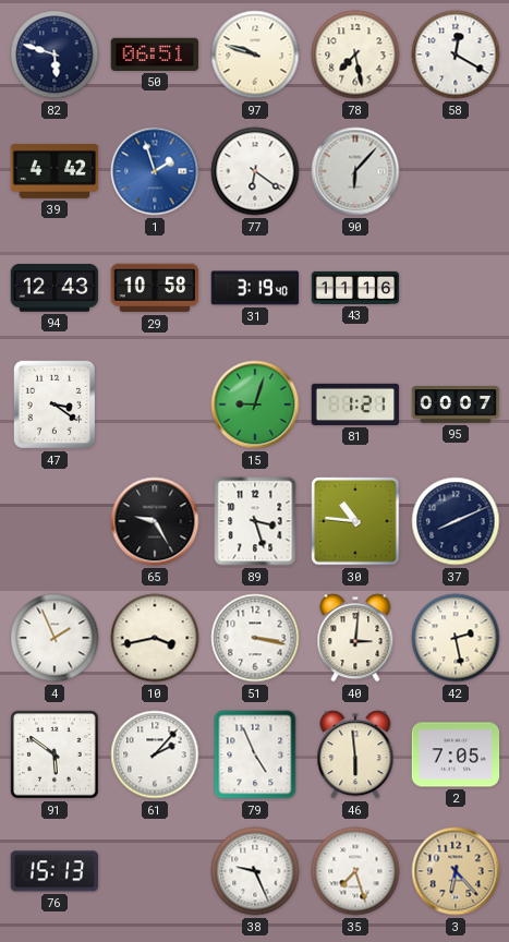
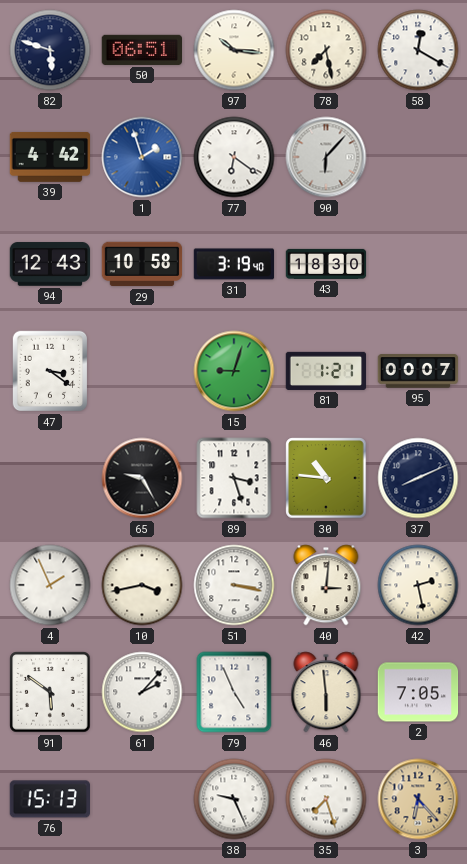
97: 9:48 -> 10:16 (234, 50)
43: 11:16 -> 18:30 (326, 264)
